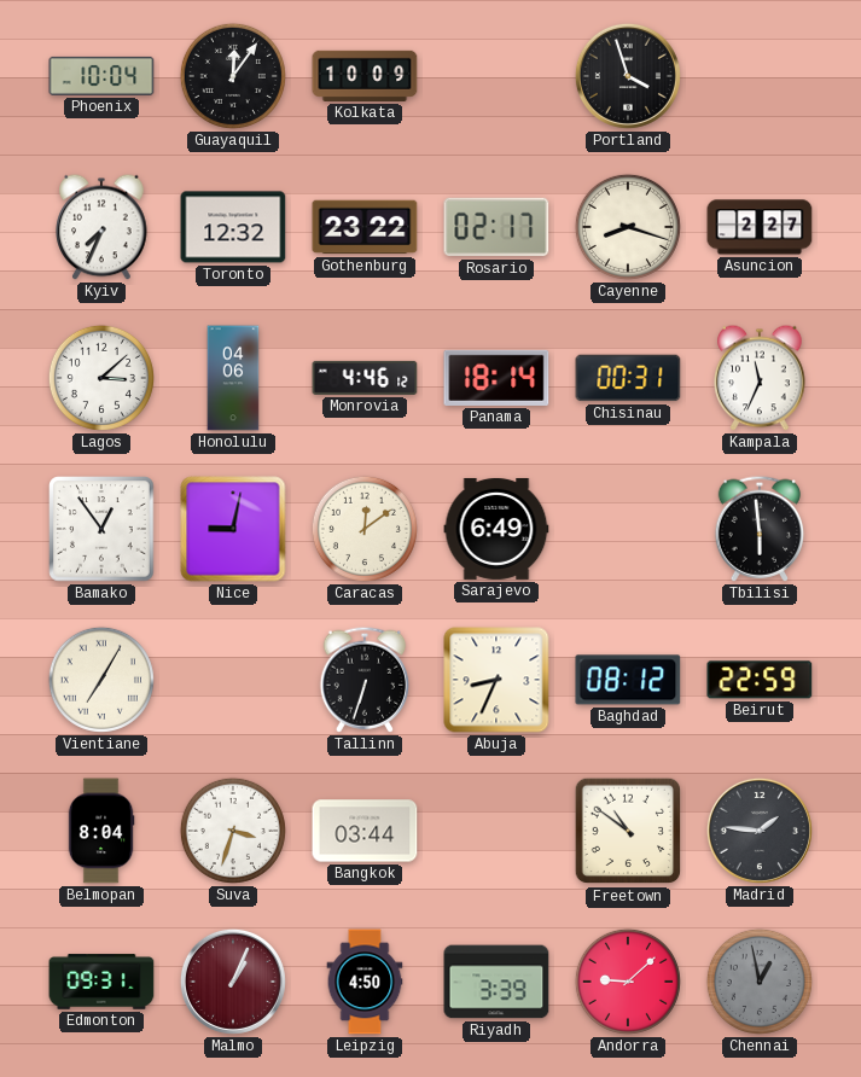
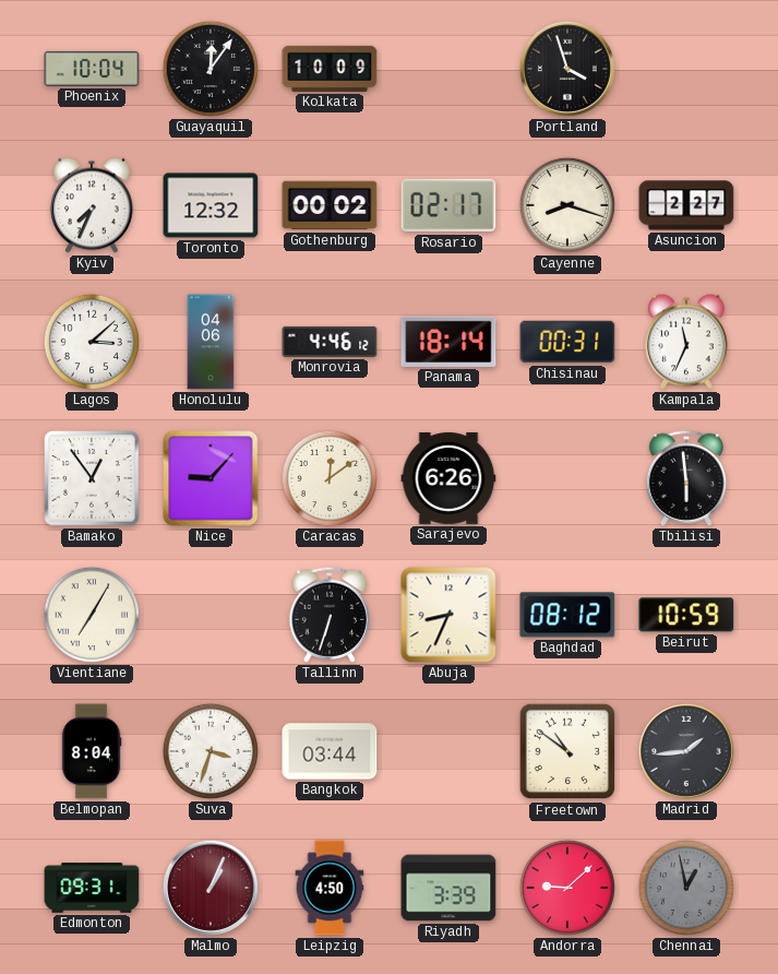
Gothenburg: 23:22 -> 00:02 (330, 205)
Nice: 9:02 -> 9:07 (211, 478)
Sarajevo: 6:49 -> 6:26 (448, 478)
Beirut: 22:59 -> 10:59 (686, 615)
Madrid: 1:46 -> 1:44 (686, 751)
